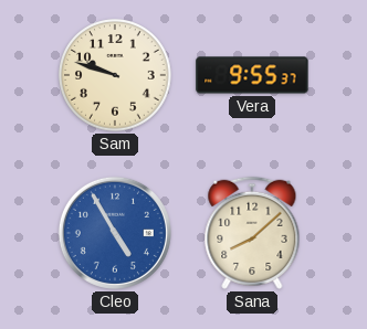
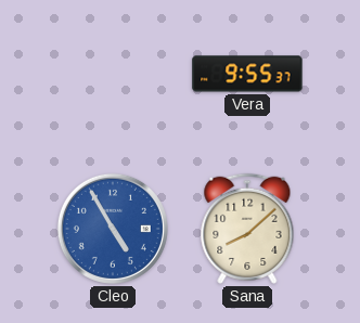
Sam: 9:48 -> none (115, 75)
